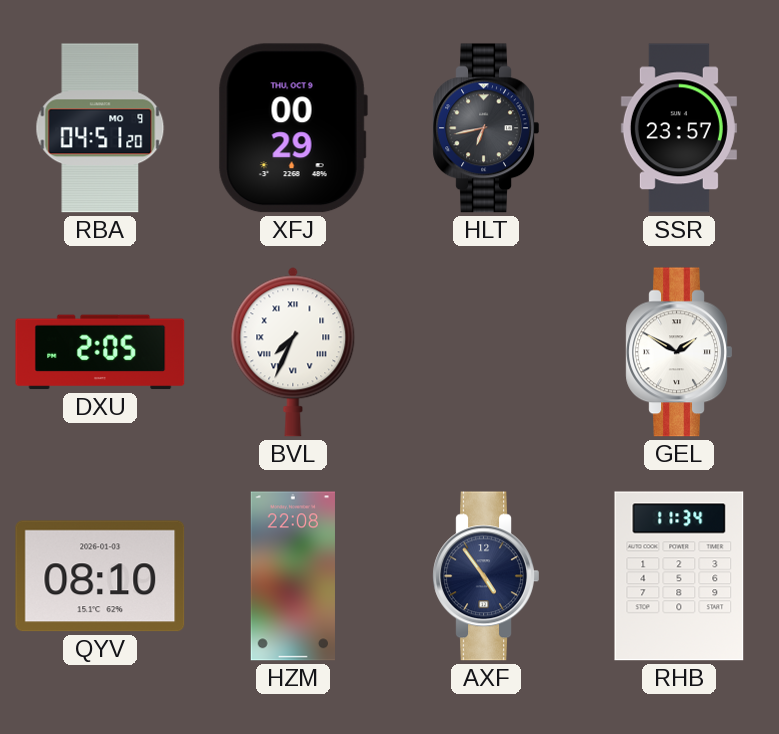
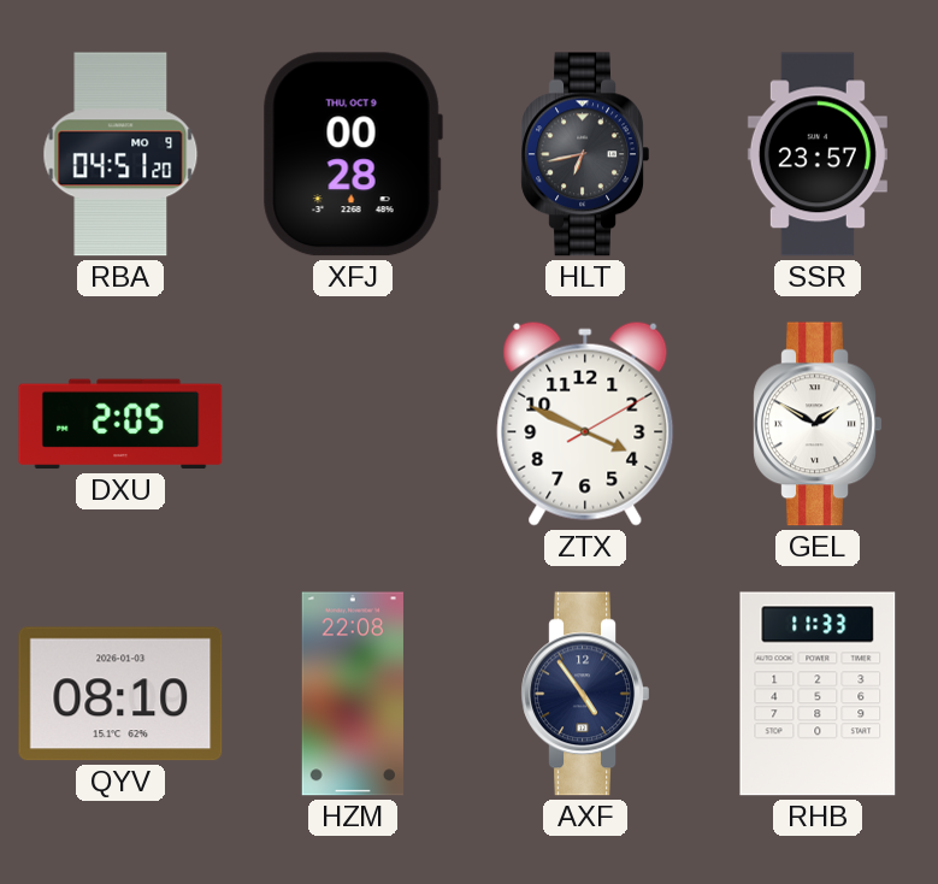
XFJ: 00:29 -> 00:28 (353, 154)
BVL: 7:34 -> none (293, 352)
ZTX: none -> 3:49 (585, 424)
RHB: 11:34 -> 11:33 (818, 694)
